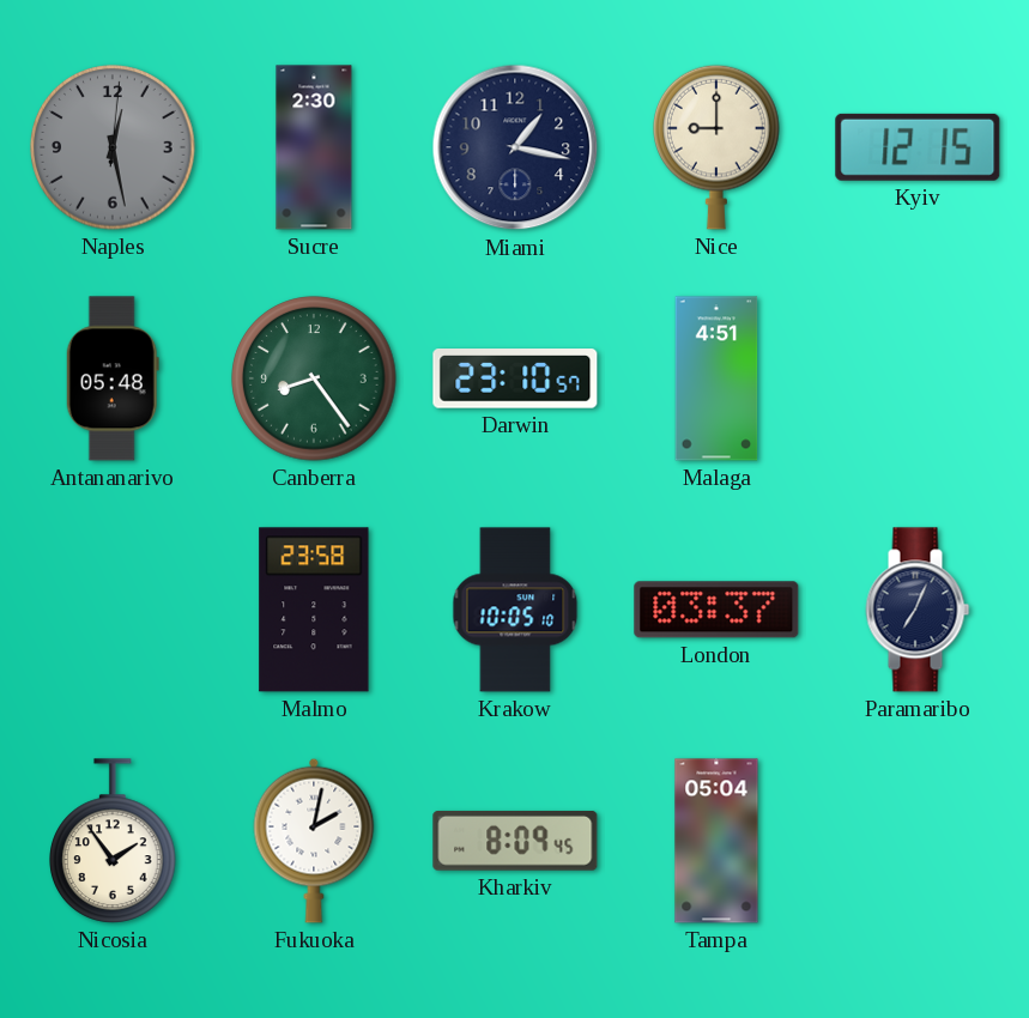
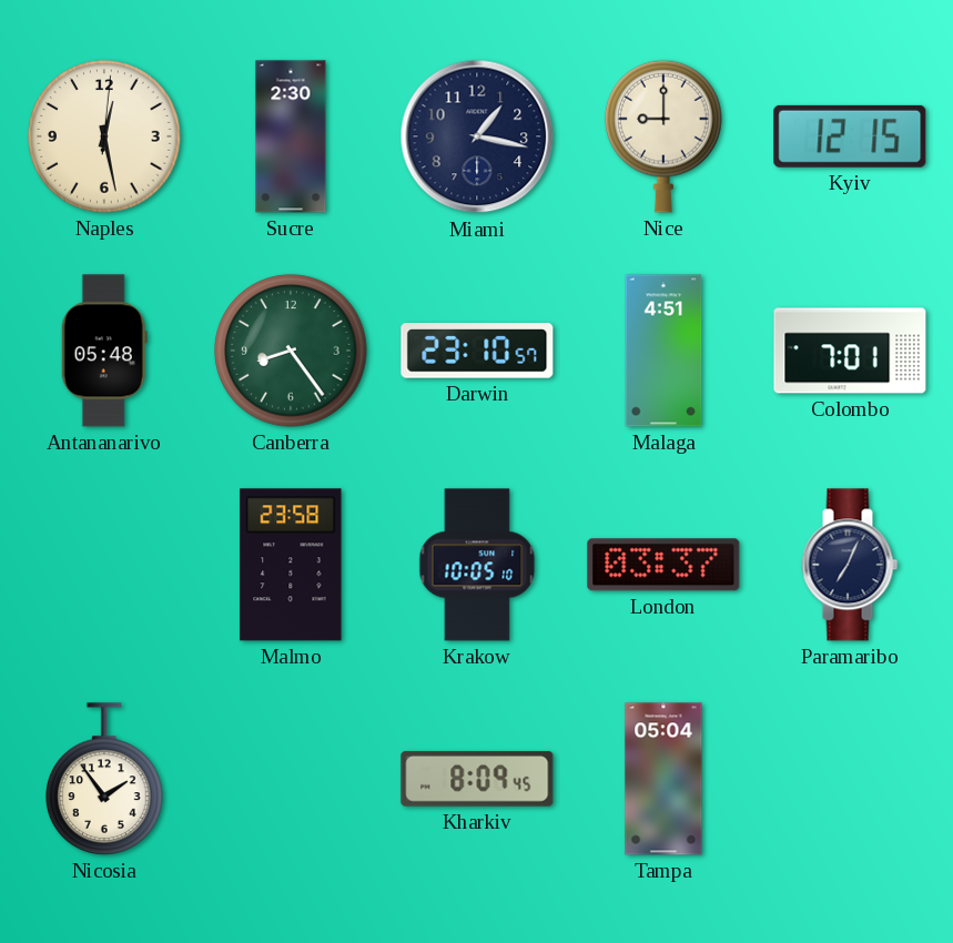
Naples dial: grey -> cream (104, 136)
Colombo: none -> 7:01 (850, 351)
Fukuoka: 2:02 -> none (314, 841)
